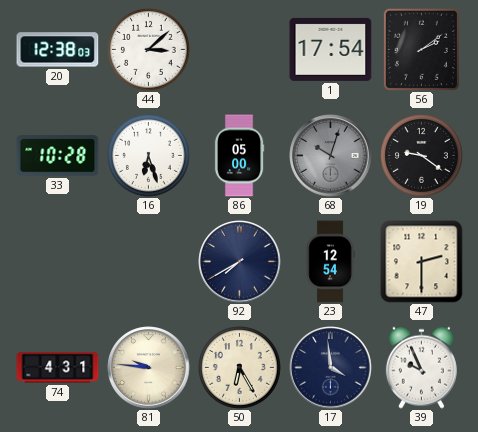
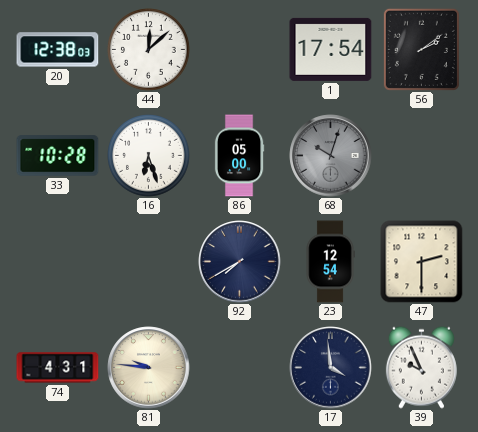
44: 3:08 -> 12:08 (149, 50)
19: 9:21 -> none (422, 156)
50: 6:25 -> none (240, 368)
